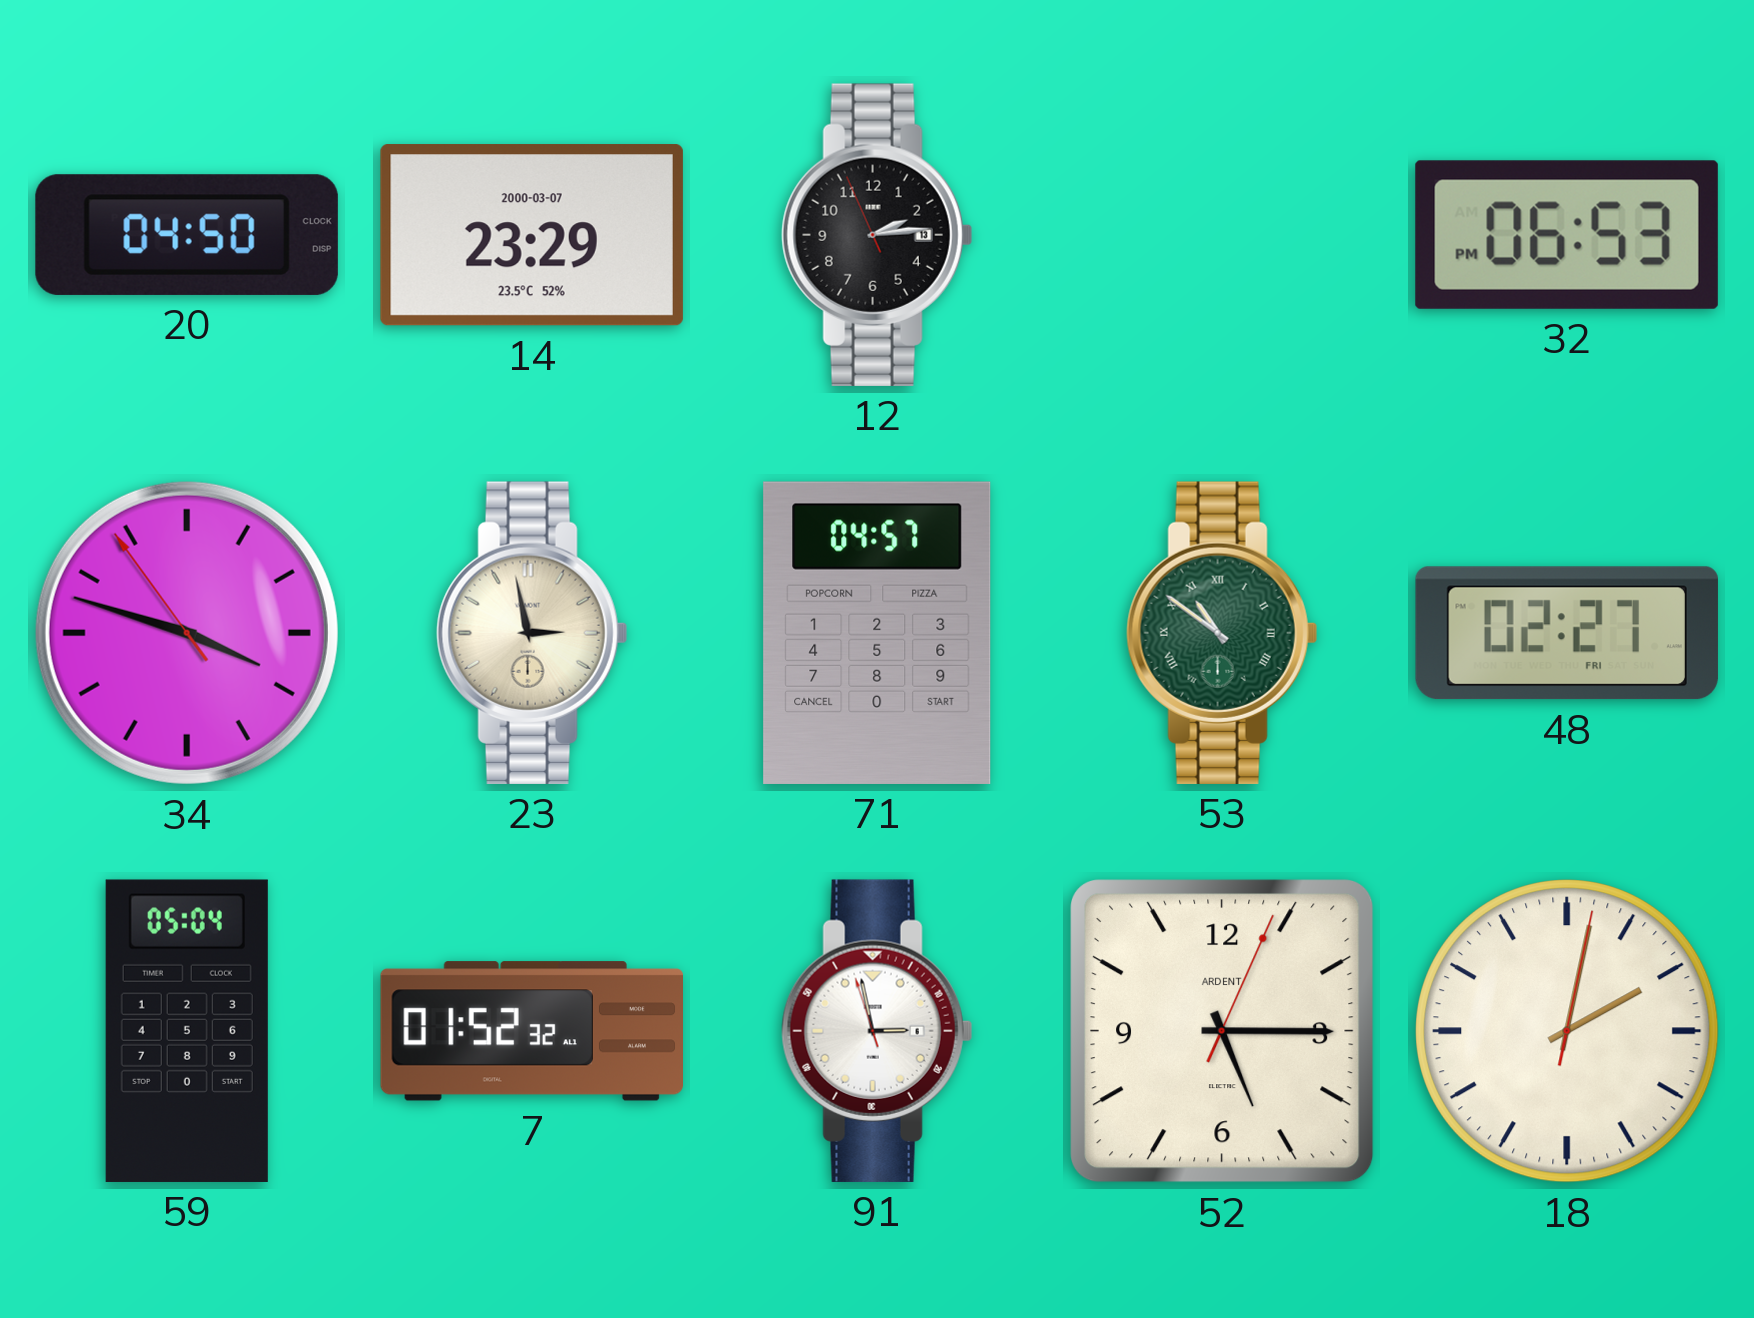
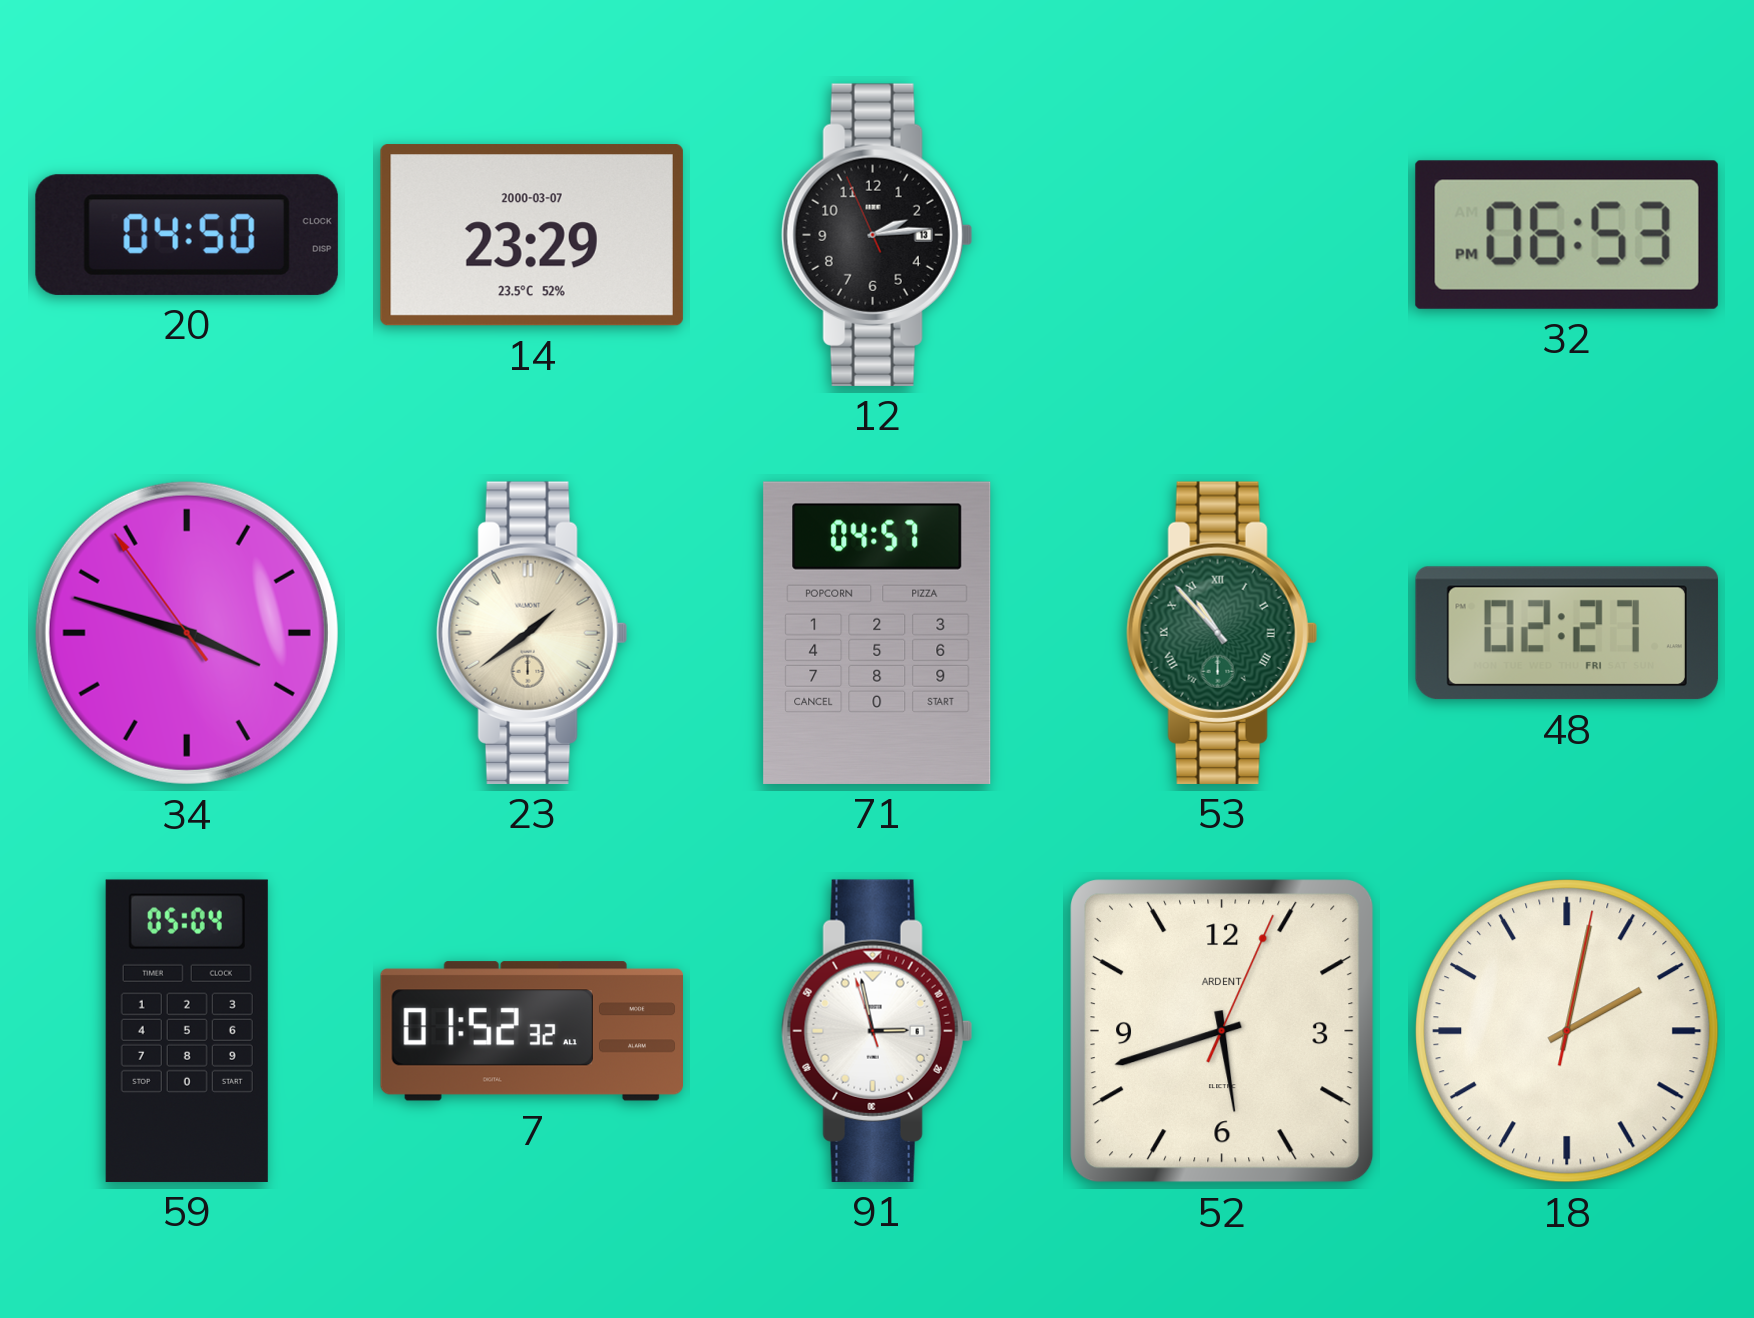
23: 2:58 -> 1:39 (532, 633)
53: 10:51 -> 10:53 (1222, 633)
52: 5:15 -> 5:42 (1223, 1032)
